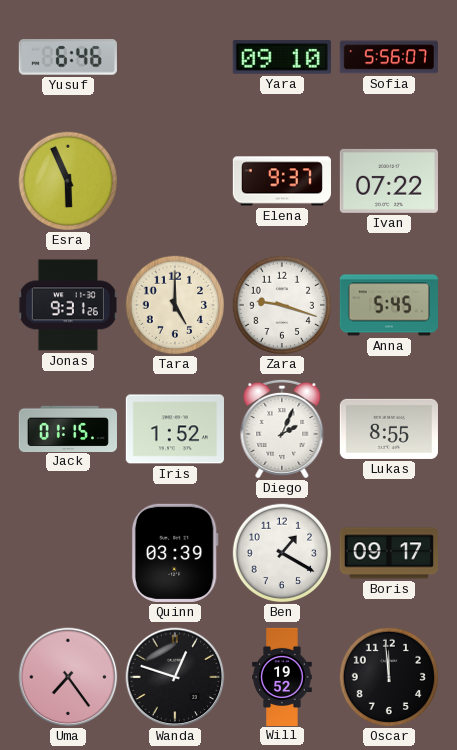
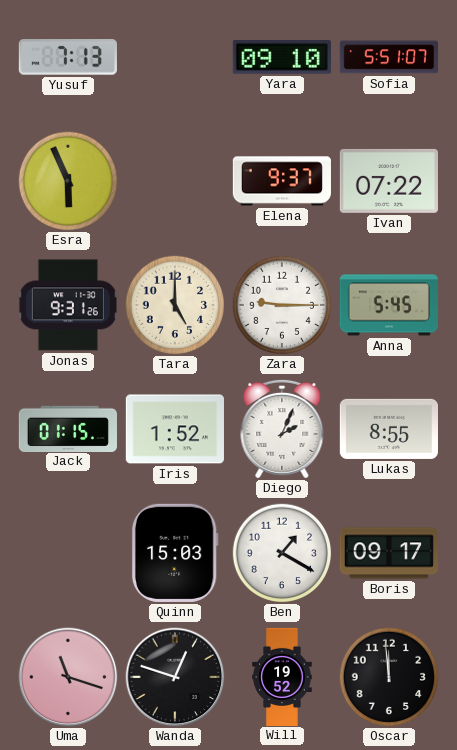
Yusuf: 6:46 -> 7:13 (68, 58)
Sofia: 5:56 -> 5:51 (389, 57)
Zara: 9:18 -> 9:15 (282, 305)
Quinn: 03:39 -> 15:03 (175, 553)
Uma: 7:24 -> 11:18 (68, 677)
